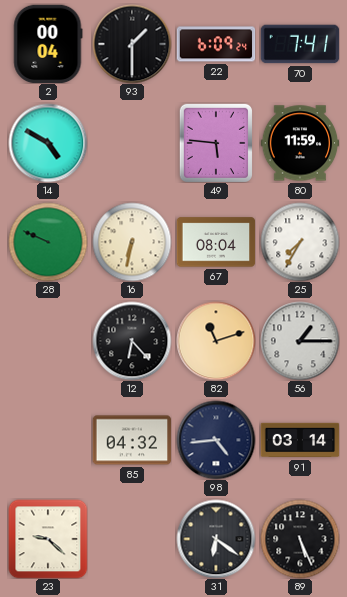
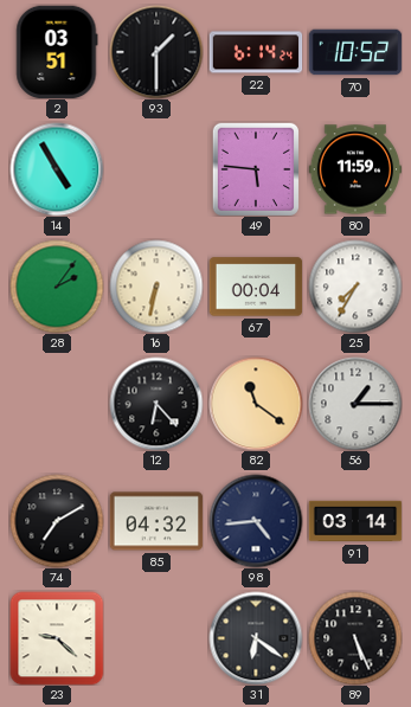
2: 00:04 -> 03:51 (57, 52)
22: 6:09 -> 6:14 (256, 52)
70: 7:41 -> 10:52 (355, 52)
14: 4:50 -> 4:55 (57, 169)
28: 9:49 -> 2:06 (57, 287)
67: 08:04 -> 00:04 (256, 287)
82: 11:12 -> 11:21 (256, 404)
74: none -> 7:10 (57, 521)
